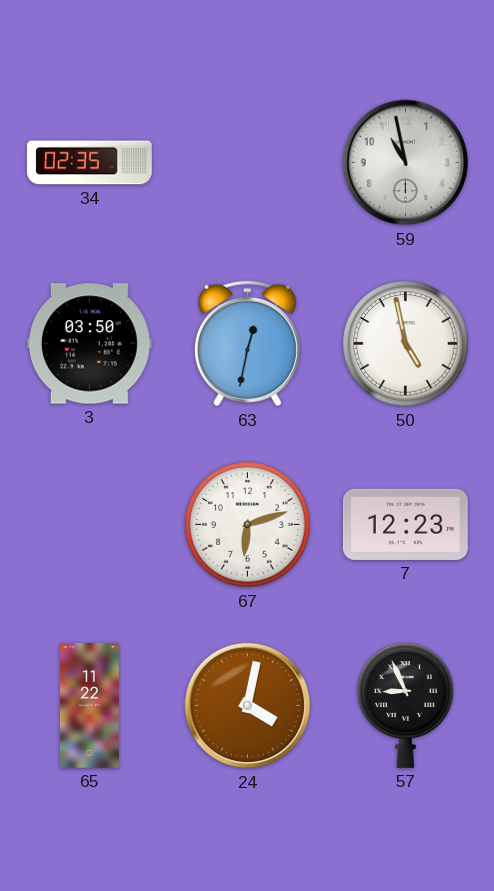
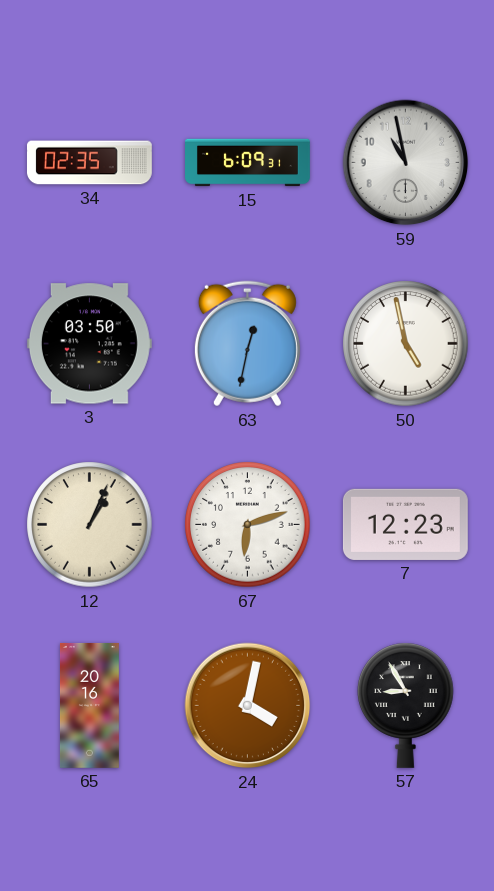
15: none -> 6:09 (248, 163)
12: none -> 1:04 (90, 525)
65: 11:22 -> 20:16 (89, 705)
57: 8:56 -> 8:55 (406, 705)
